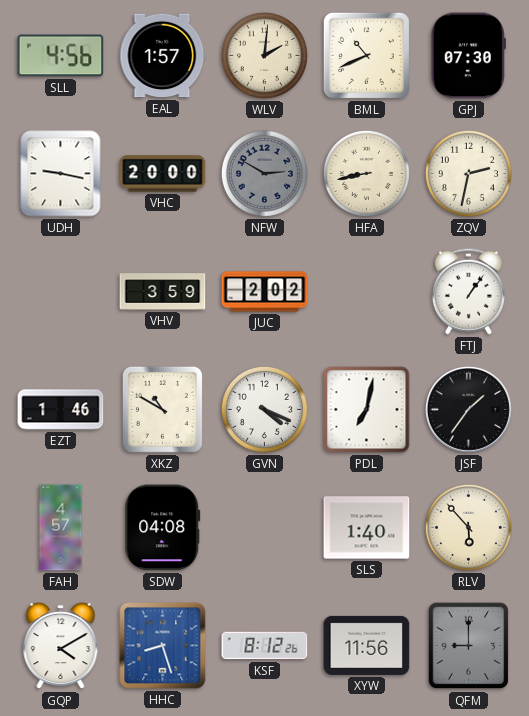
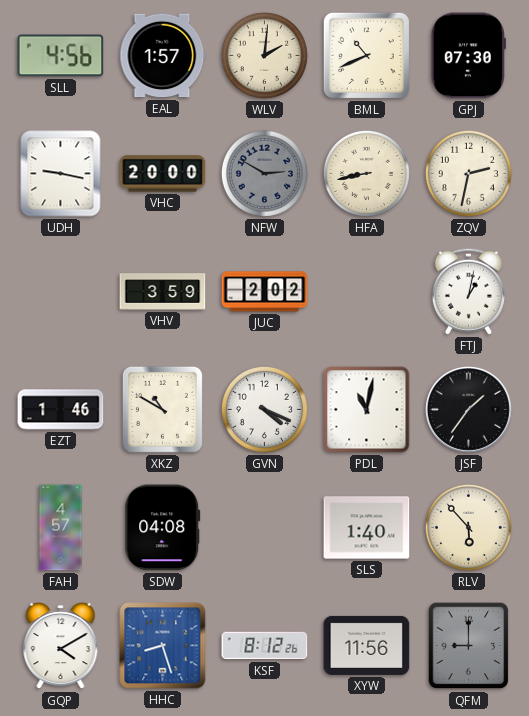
FTJ: 1:06 -> 1:02 (468, 291)
PDL: 7:02 -> 11:02 (367, 410)
